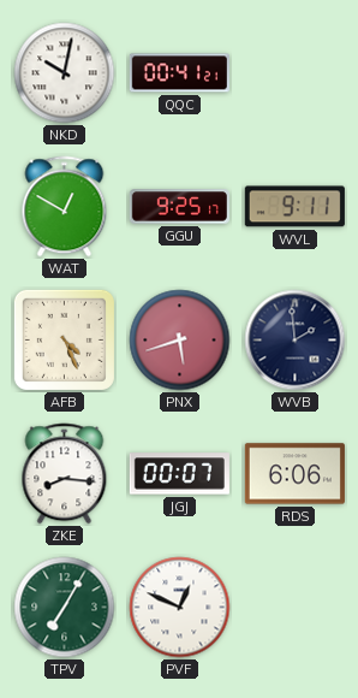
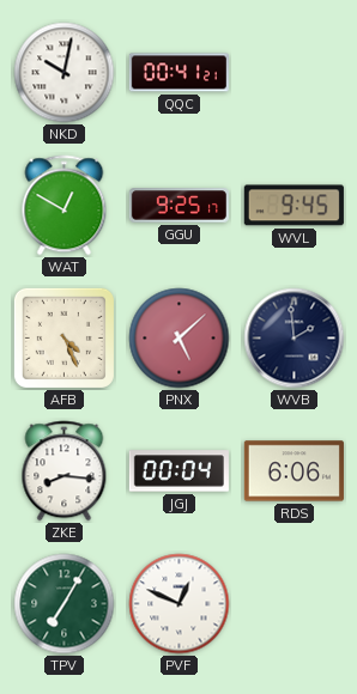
WVL: 9:11 -> 9:45 (294, 206)
PNX: 5:42 -> 5:08 (180, 339)
JGJ: 00:07 -> 00:04 (179, 471)
